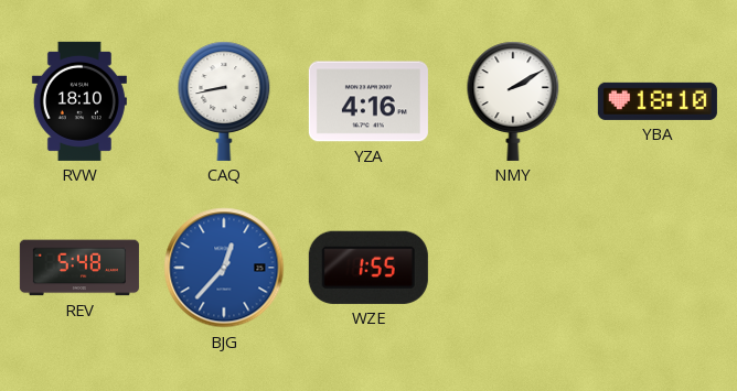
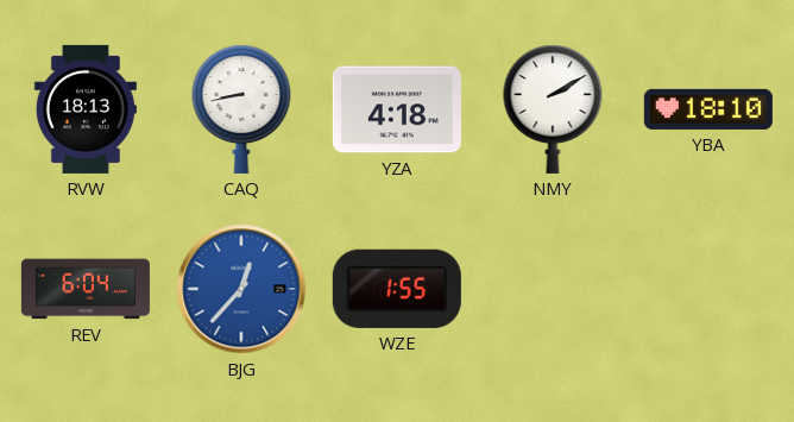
RVW: 18:10 -> 18:13 (86, 109)
YZA: 4:16 -> 4:18 (397, 109)
REV: 5:48 -> 6:04 (86, 289)
